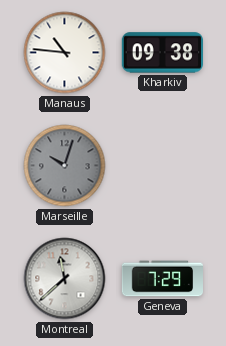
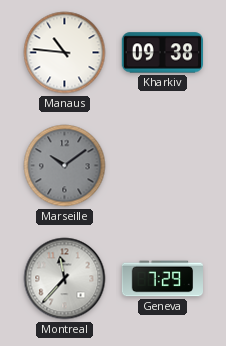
Marseille: 10:03 -> 10:09 (65, 166)
Montreal: 11:38 -> 11:37 (65, 279)
